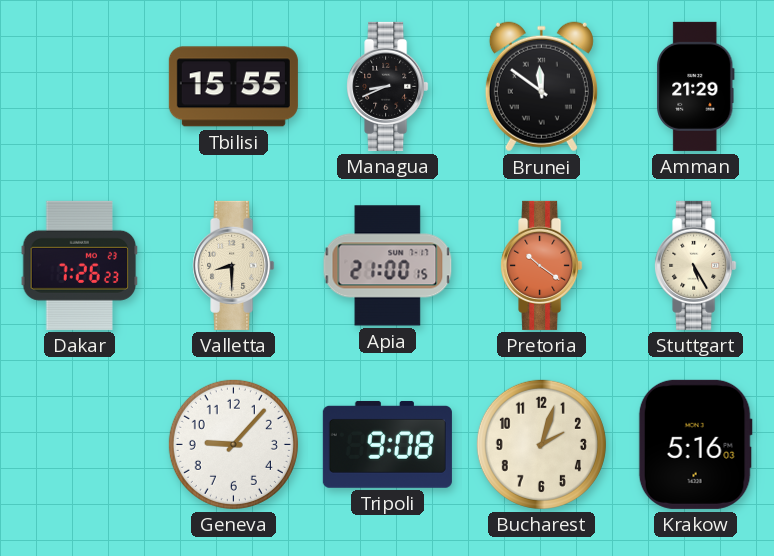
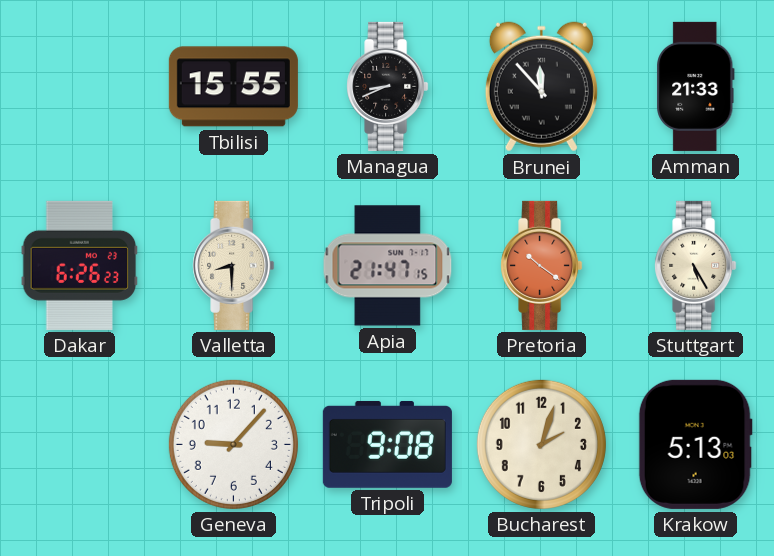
Brunei: 11:51 -> 11:53 (541, 87)
Amman: 21:29 -> 21:33 (696, 86)
Dakar: 7:26 -> 6:26 (80, 265)
Apia: 21:00 -> 21:47 (388, 266)
Krakow: 5:16 -> 5:13 (695, 444)
